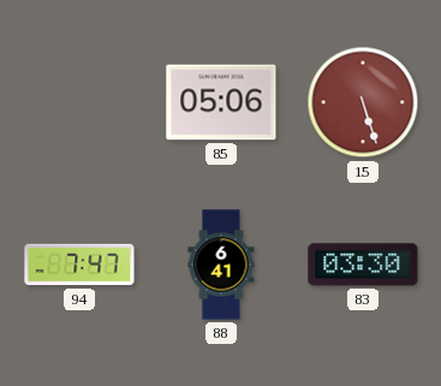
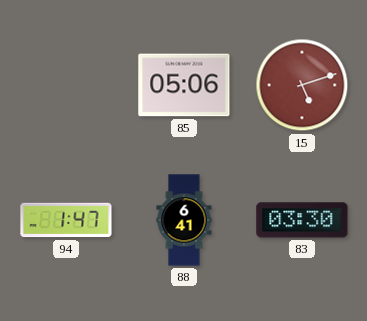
15: 5:27 -> 5:12 (302, 85)
94: 7:47 -> 1:47 (66, 220)
